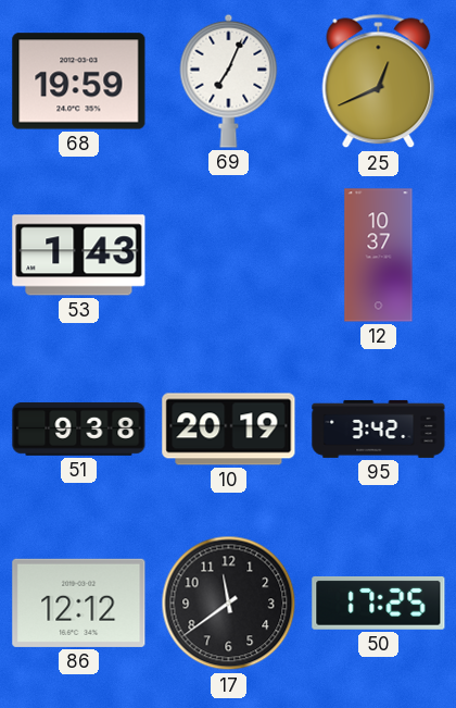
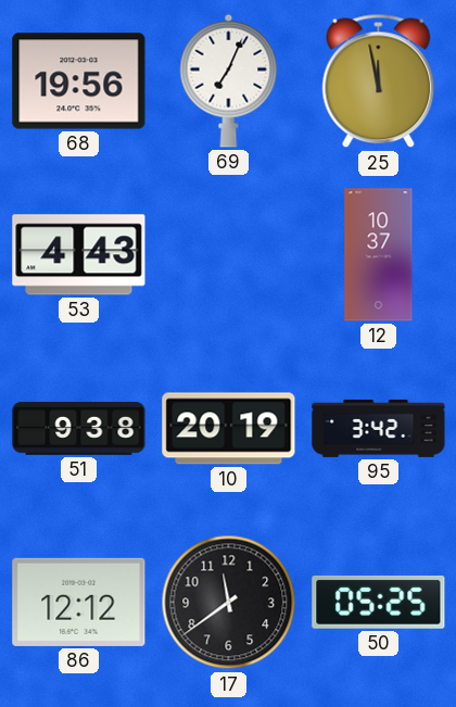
68: 19:59 -> 19:56 (79, 81)
25: 12:41 -> 11:58 (379, 81)
53: 1:43 -> 4:43 (79, 255)
50: 17:25 -> 05:25 (379, 602)
